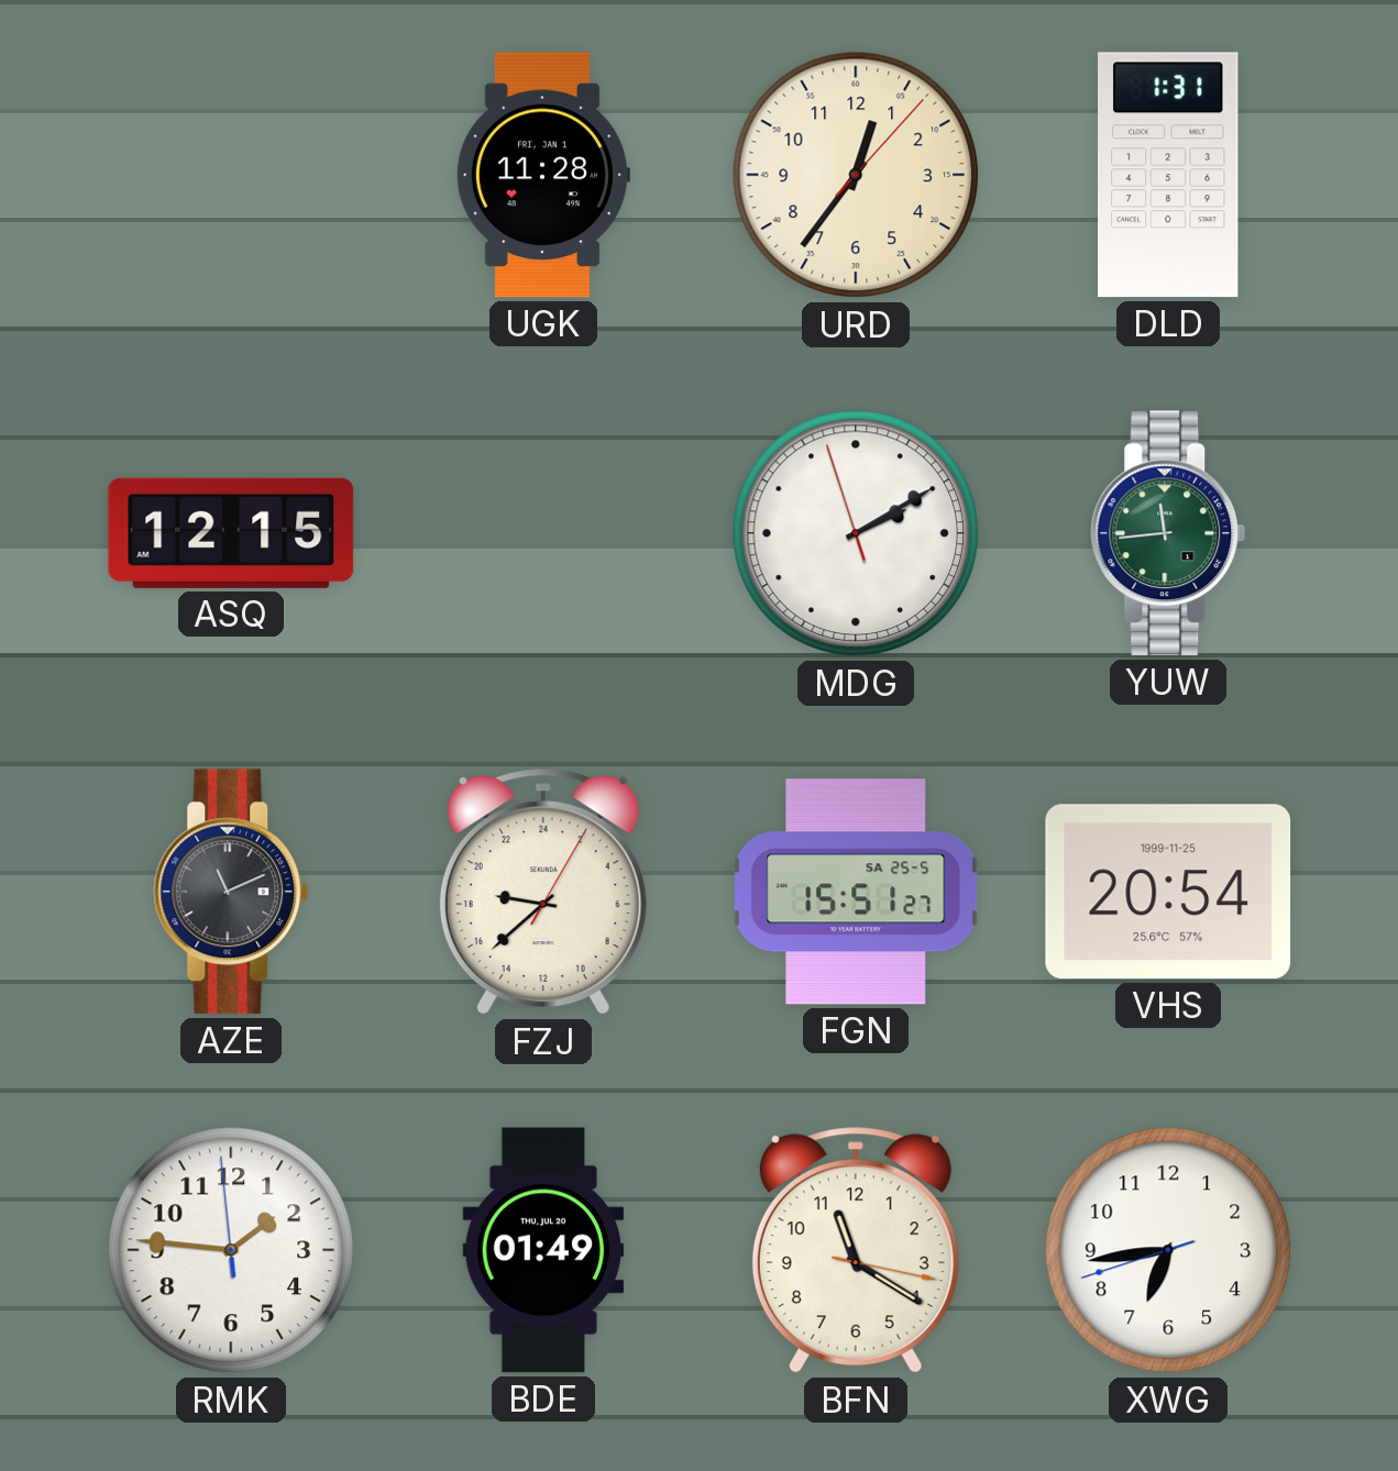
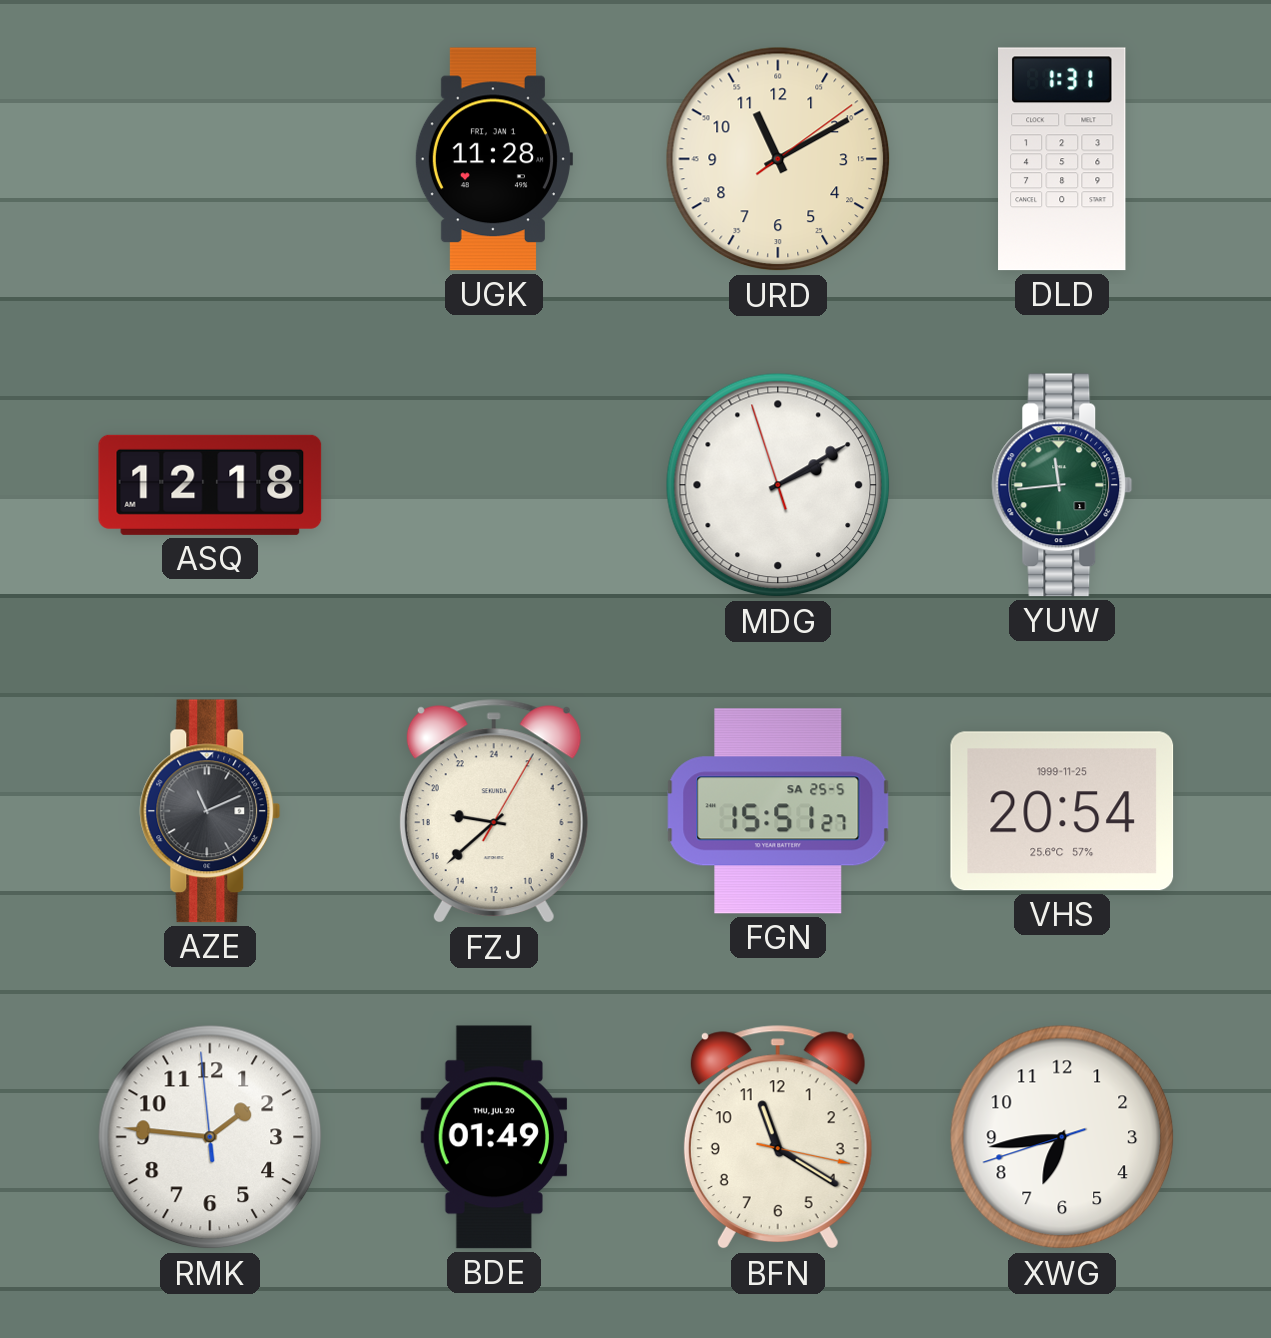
URD: 12:36 -> 11:10 (778, 159)
ASQ: 12:15 -> 12:18 (210, 485)
